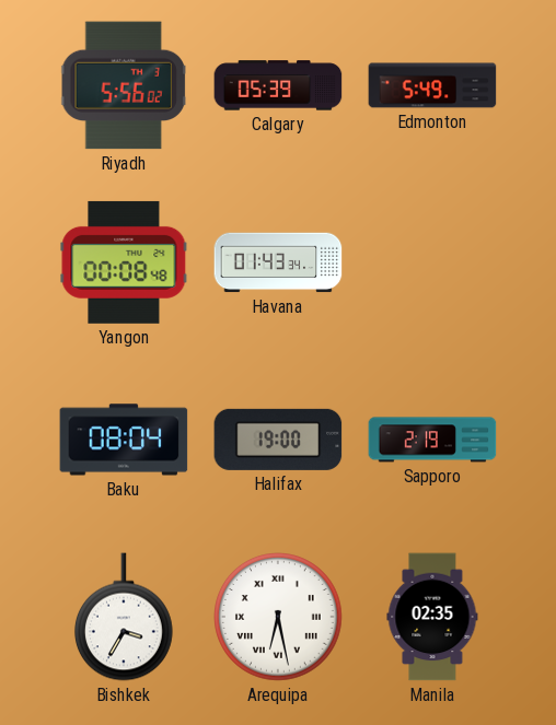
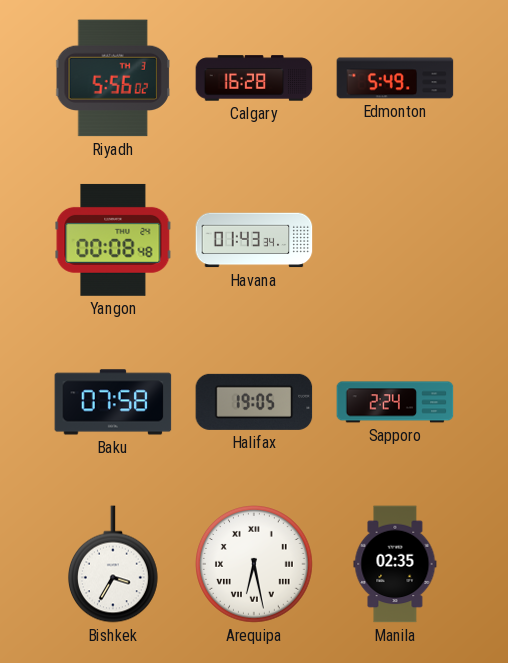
Calgary: 05:39 -> 16:28 (254, 78)
Baku: 08:04 -> 07:58 (113, 402)
Halifax: 19:00 -> 19:05 (254, 402)
Sapporo: 2:19 -> 2:24 (395, 402)
